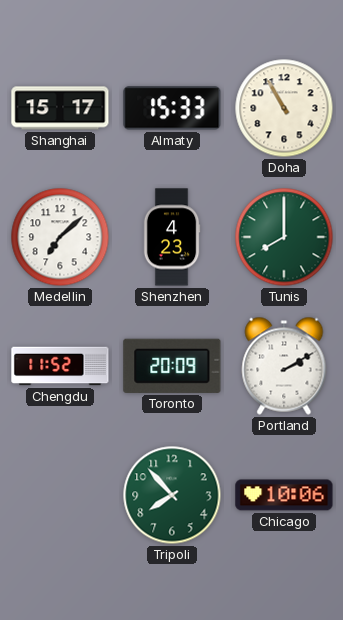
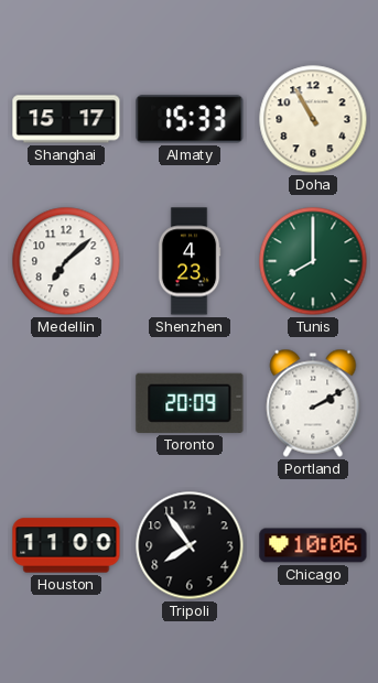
Chengdu: 11:52 -> none (60, 366)
Houston: none -> 11:00 (66, 545)
Tripoli: 7:53 -> 7:54 (190, 545)
Tripoli dial: green -> black (190, 545)
